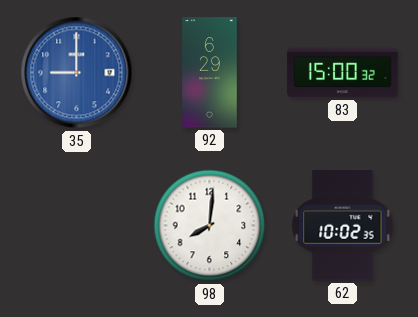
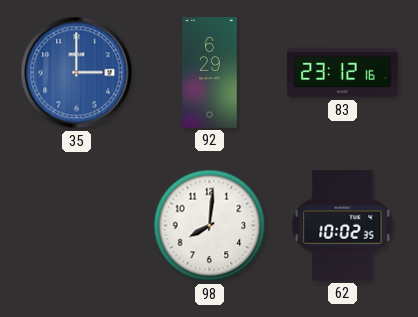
35: 9:00 -> 3:00 (77, 73)
83: 15:00 -> 23:12 (343, 73)
